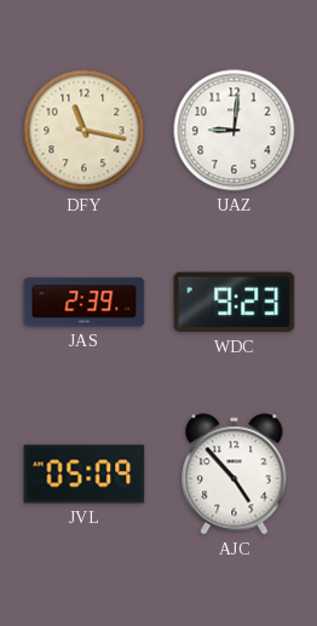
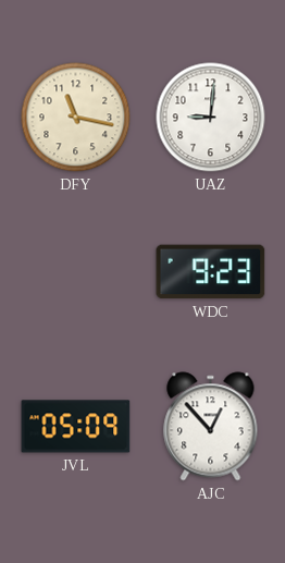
JAS: 2:39 -> none (85, 303)
AJC: 4:53 -> 12:53 (211, 427)
